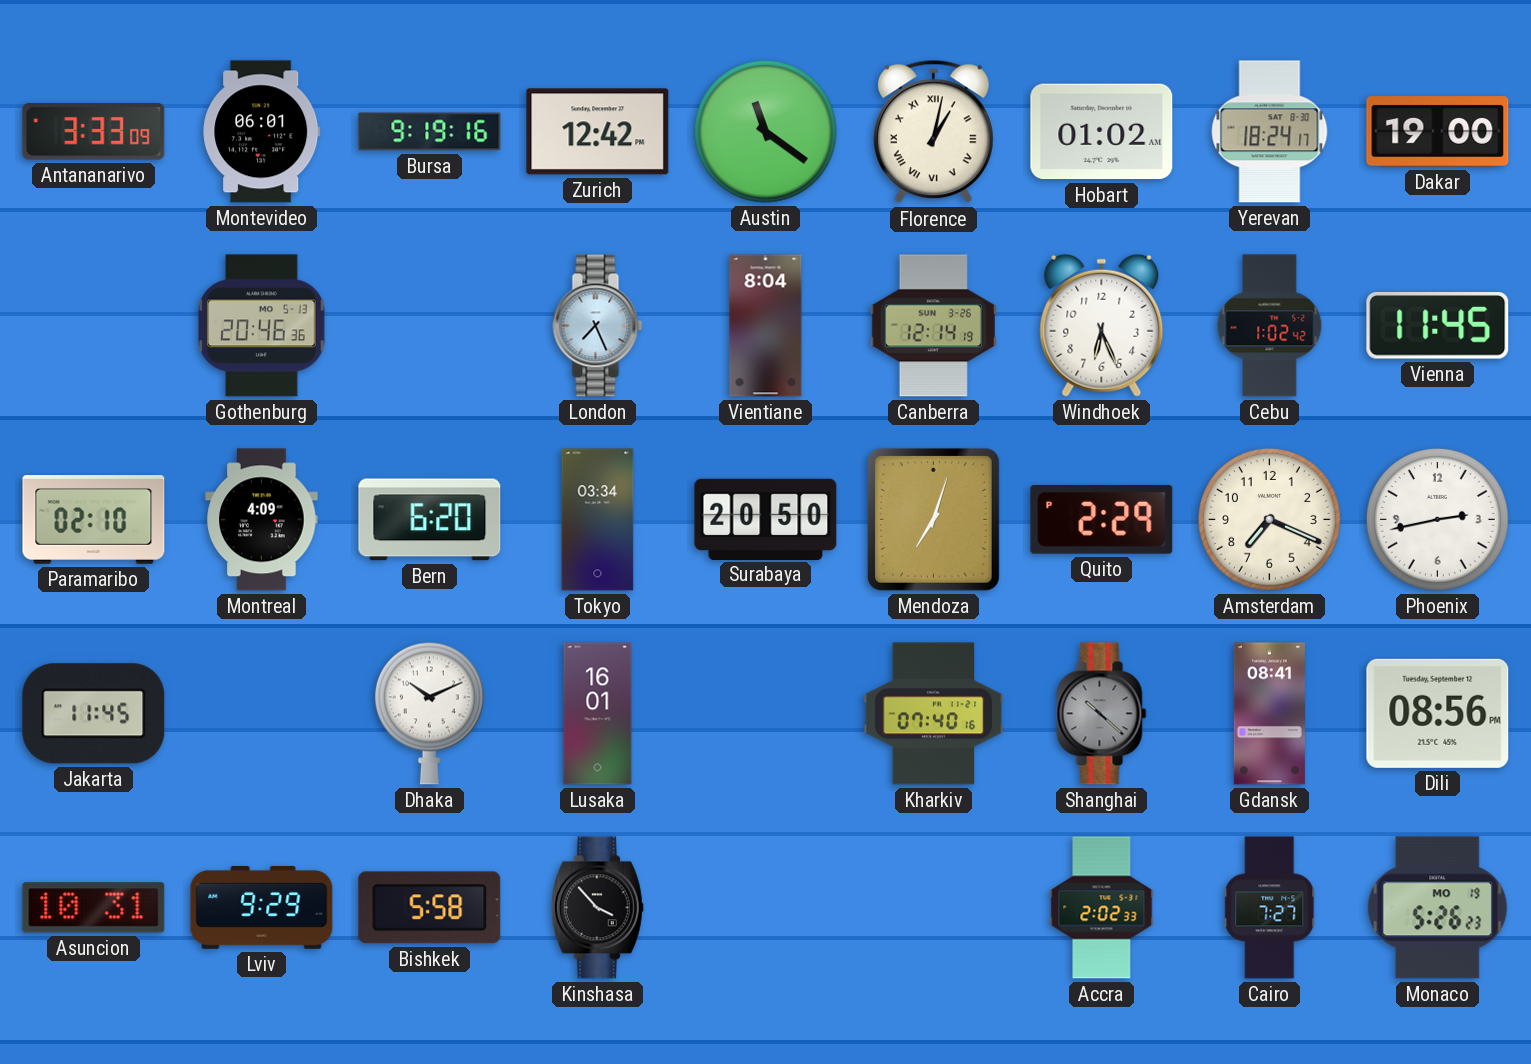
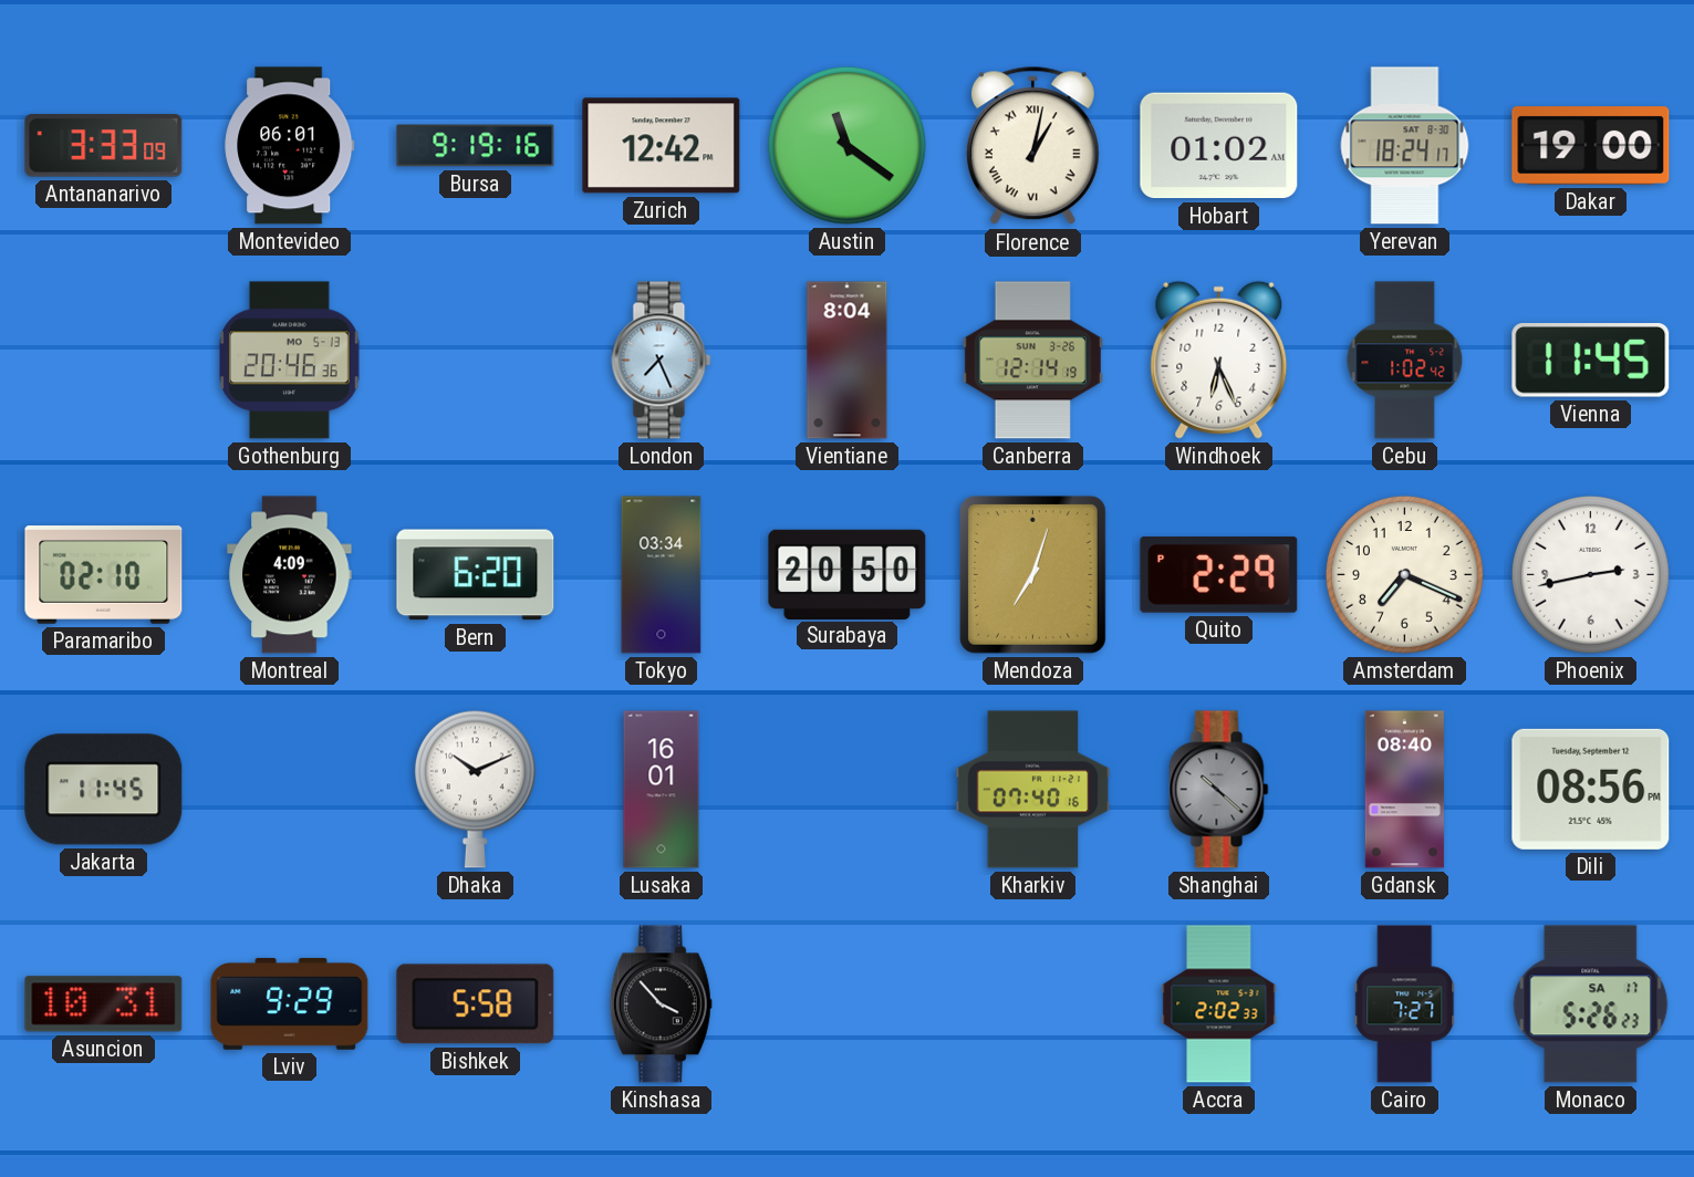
Gdansk: 08:41 -> 08:40 (1404, 790)
Monaco date: MO 19 -> SA 17 (1591, 1004)
